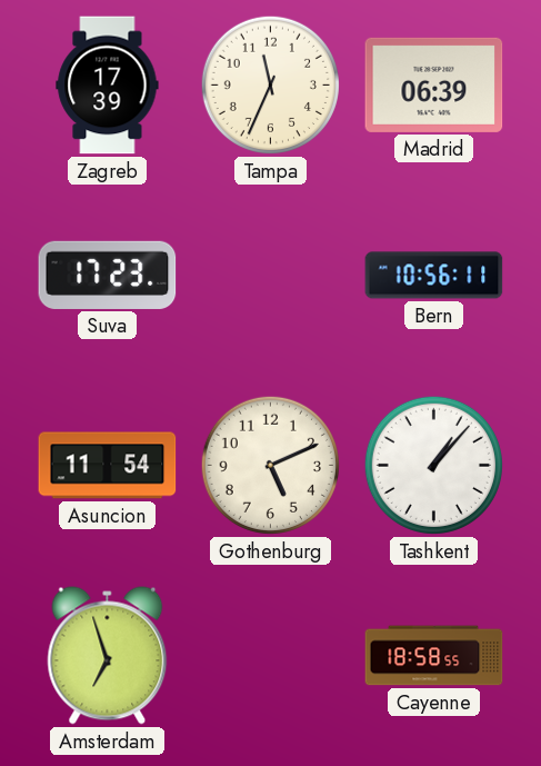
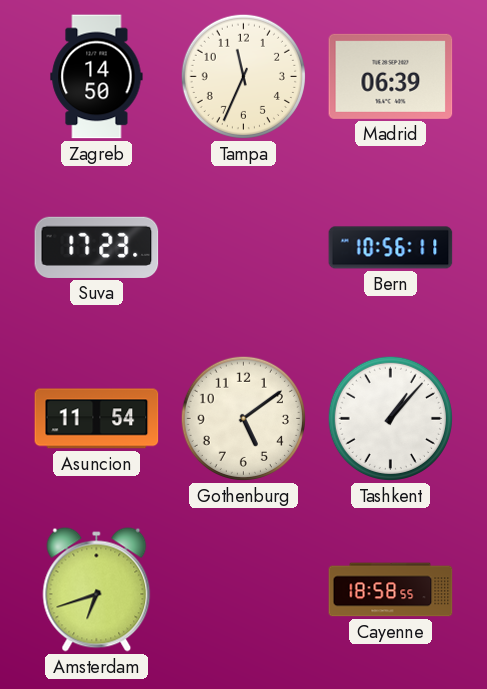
Zagreb: 17:39 -> 14:50 (97, 77)
Gothenburg: 5:11 -> 5:09 (243, 418)
Amsterdam: 6:57 -> 6:42 (97, 590)
